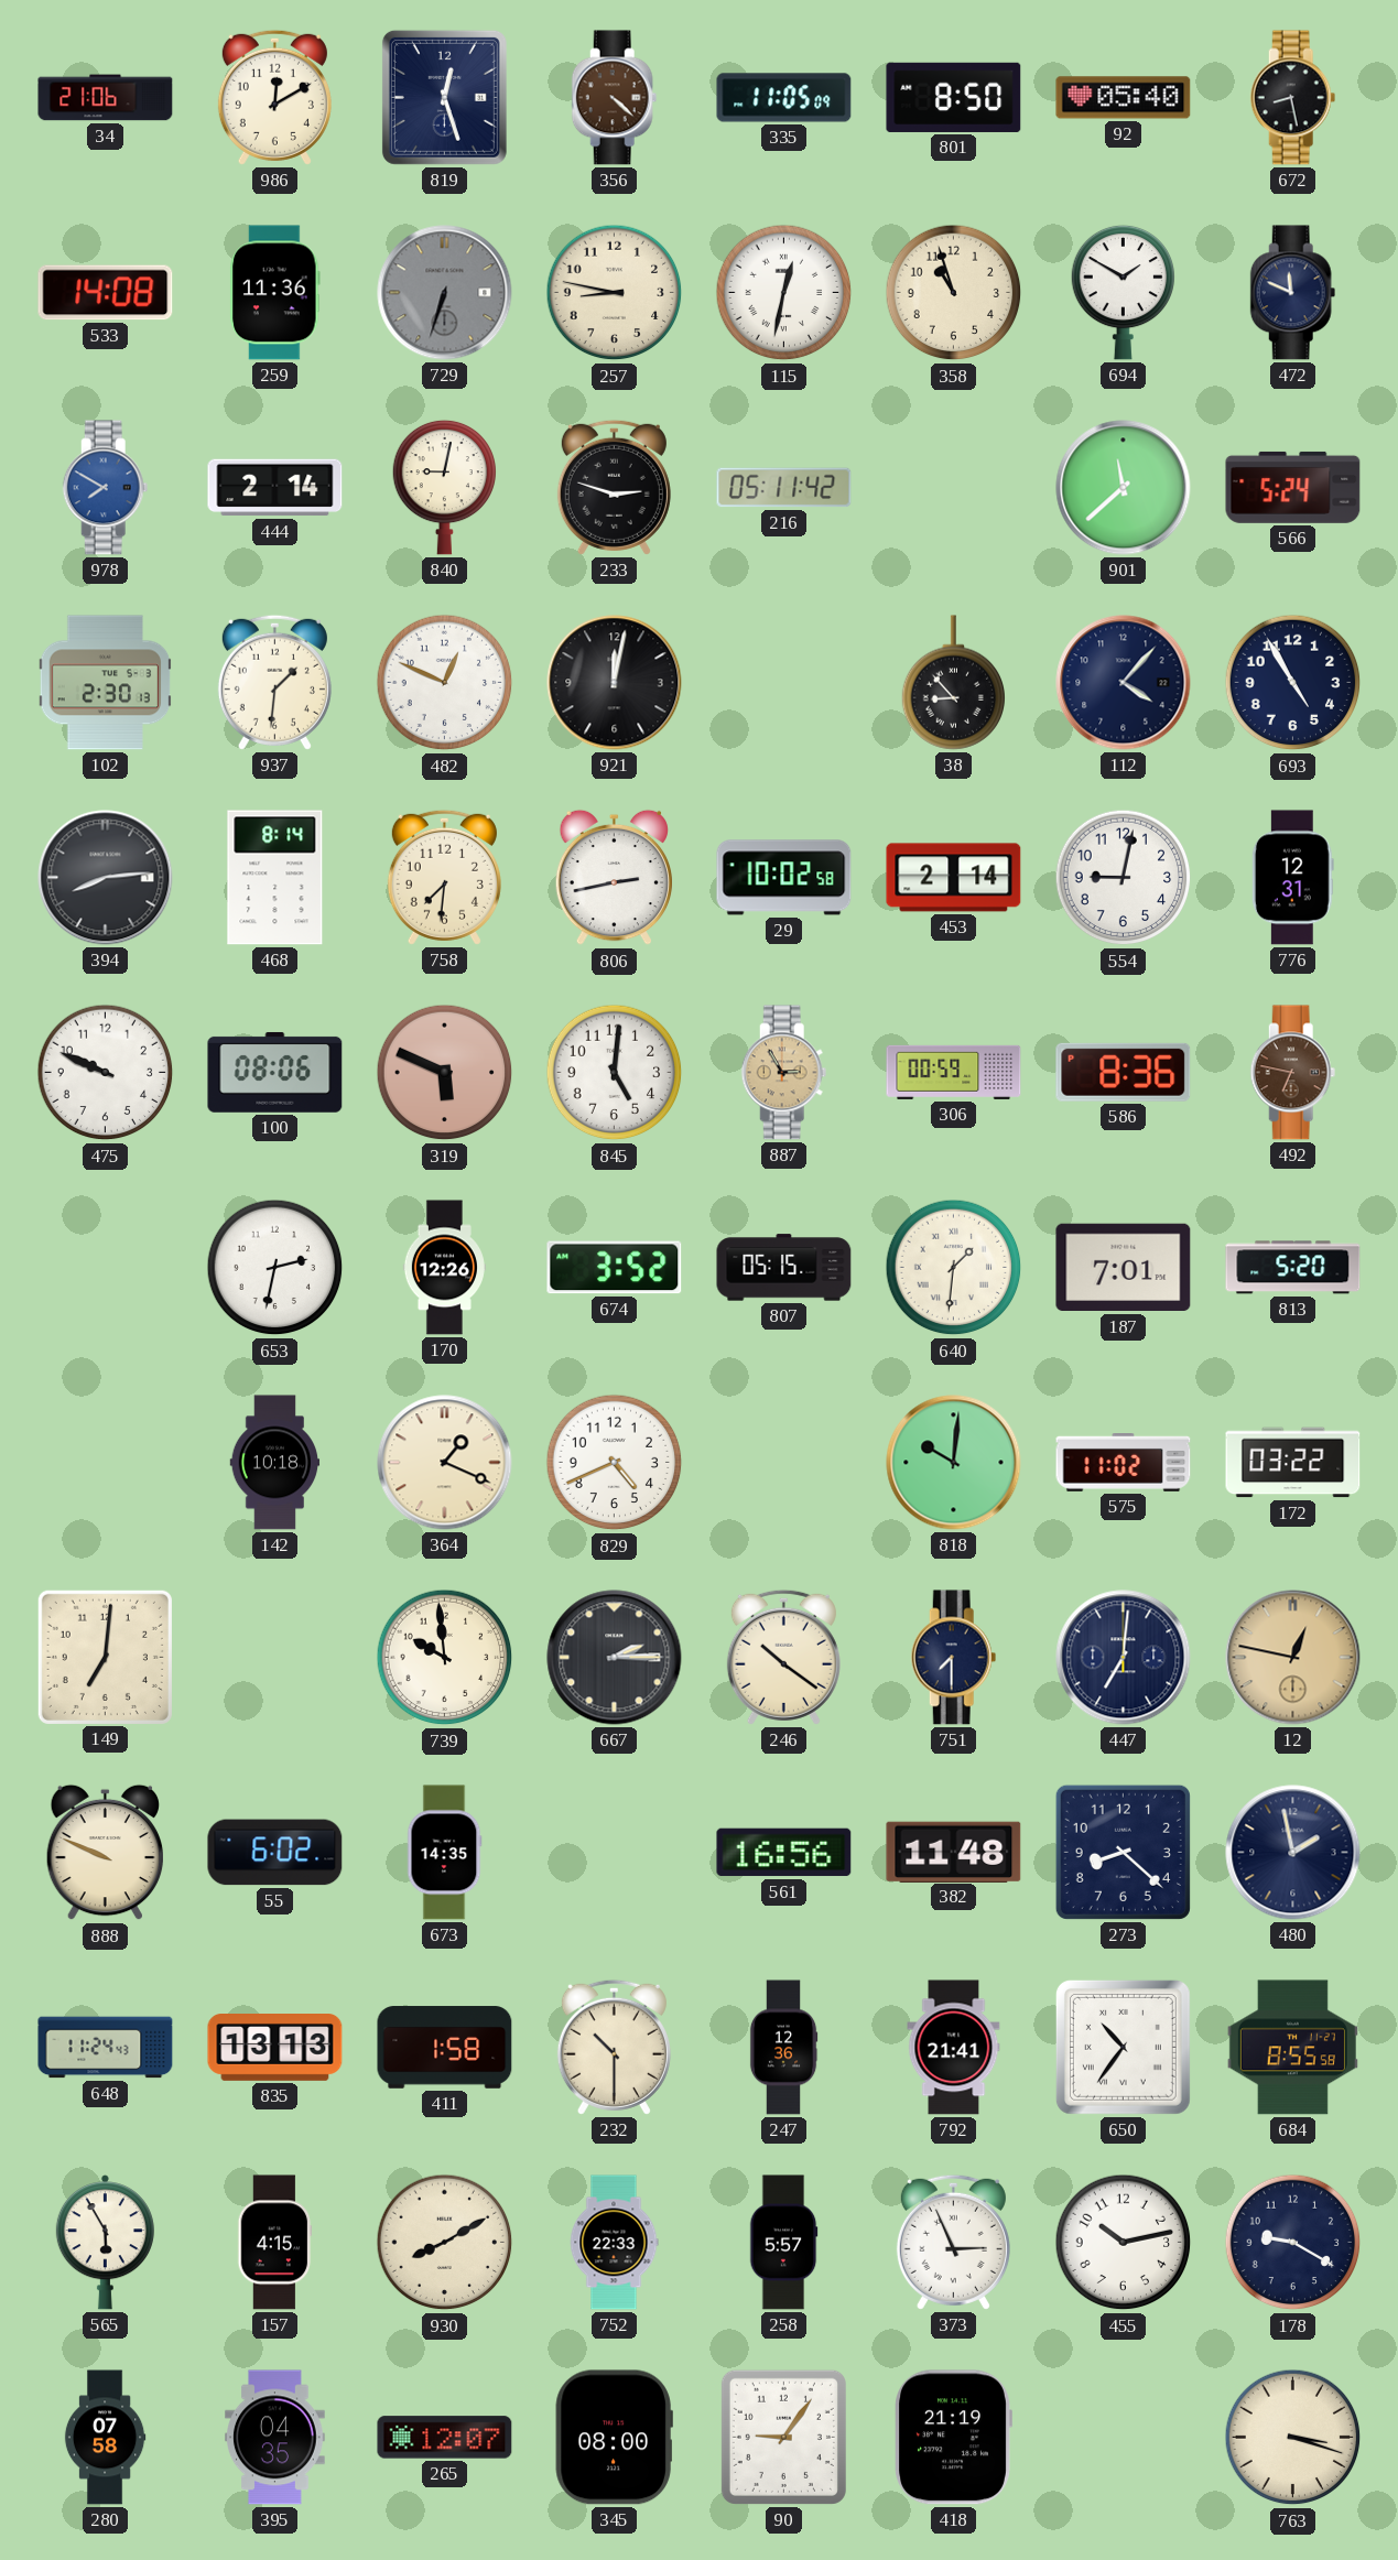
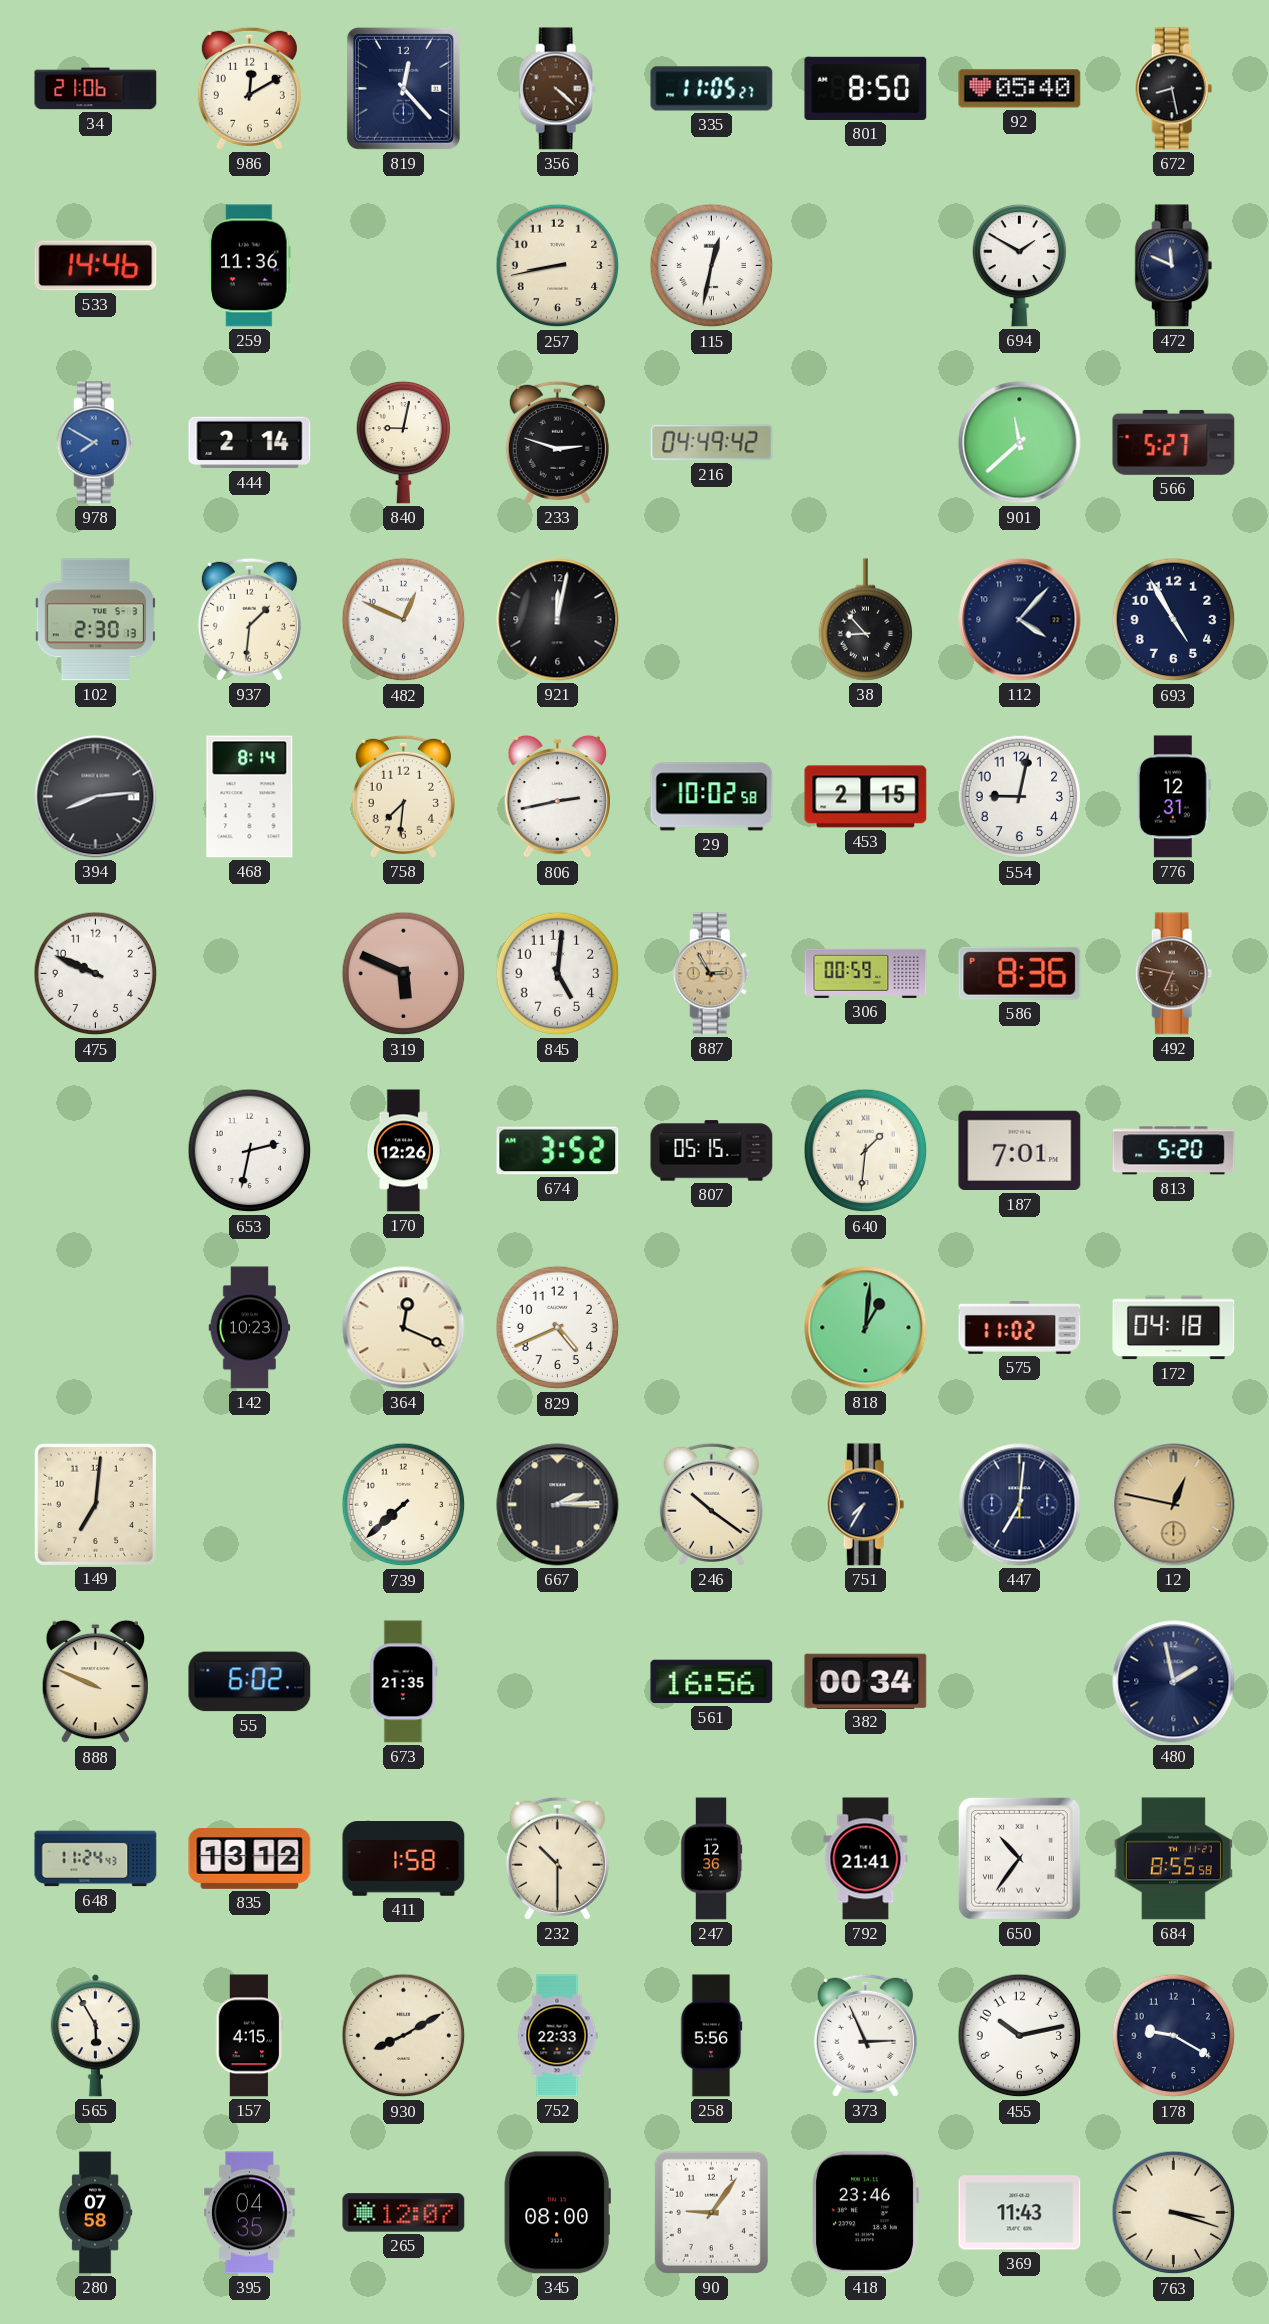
819: 12:27 -> 12:23 (403, 88)
335: 11:05:09 -> 11:05:27 (712, 89)
533: 14:08 -> 14:46 (96, 266)
729: 6:33 -> none (445, 293)
257: 8:47 -> 8:43 (558, 266)
358: 10:57 -> none (954, 293)
216: 05:11 -> 04:49 (712, 443)
566: 5:24 -> 5:27 (1174, 442)
453: 2:14 -> 2:15 (866, 797)
100: 08:06 -> none (275, 1072)
142: 10:18 -> 10:23 (250, 1328)
364: 1:19 -> 12:19 (404, 1328)
818: 10:01 -> 1:01 (866, 1328)
172: 03:22 -> 04:18 (1174, 1328)
739: 9:59 -> 7:38 (404, 1505)
751: 7:30 -> 7:35 (866, 1505)
673: 14:35 -> 21:35 (404, 1682)
382: 11:48 -> 00:34 (866, 1681)
273: 8:22 -> none (1123, 1852)
835: 13:13 -> 13:12 (250, 1859)
258: 5:57 -> 5:56 (711, 2036)
418: 21:19 -> 23:46 (866, 2213)
369: none -> 11:43 (1020, 2213)
